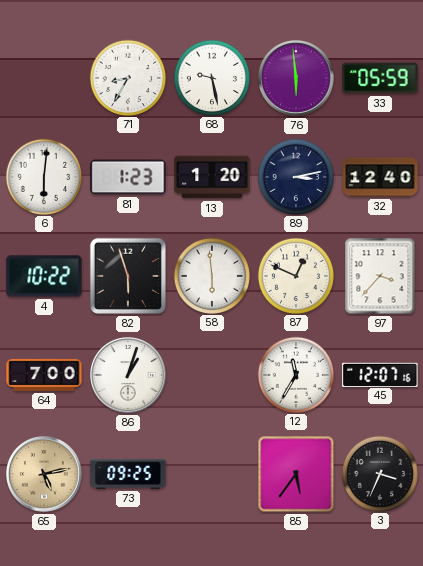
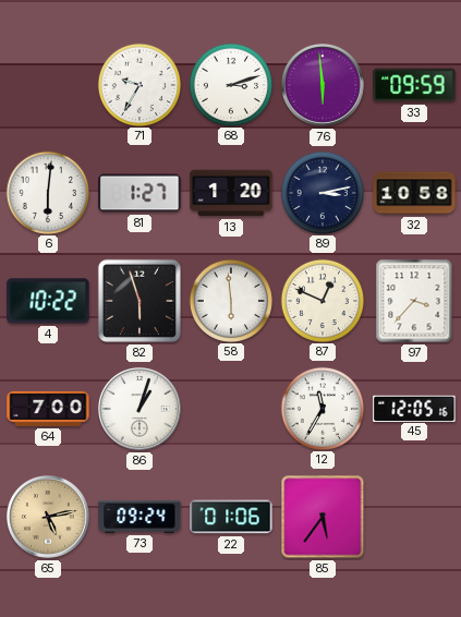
71: 8:35 -> 9:35 (138, 84)
68: 9:28 -> 3:12 (230, 84)
33: 05:59 -> 09:59 (414, 85)
81: 1:23 -> 1:27 (139, 193)
32: 12:40 -> 10:58 (414, 193)
45: 12:07 -> 12:05 (414, 408)
73: 09:25 -> 09:24 (139, 517)
22: none -> 01:06 (231, 517)
3: 3:34 -> none (379, 473)
